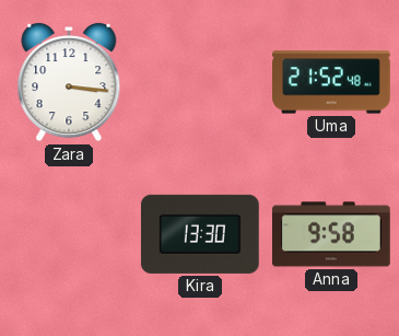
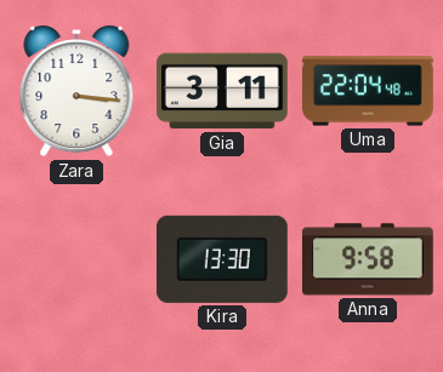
Gia: none -> 3:11 (223, 91)
Uma: 21:52 -> 22:04 (369, 91)
